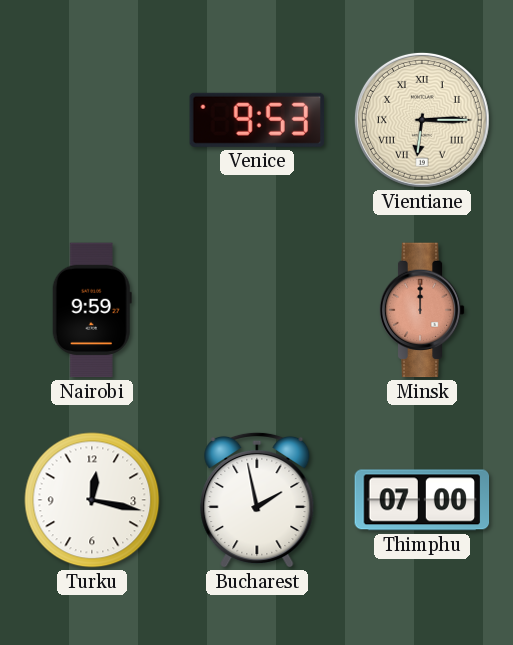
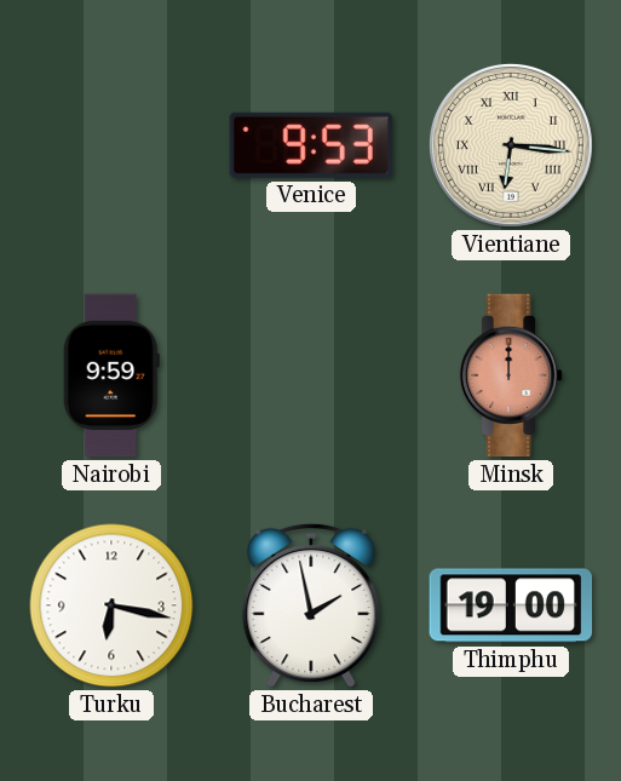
Vientiane: 6:15 -> 6:16 (511, 145)
Turku: 12:17 -> 6:17 (111, 605)
Thimphu: 07:00 -> 19:00 (511, 605)
